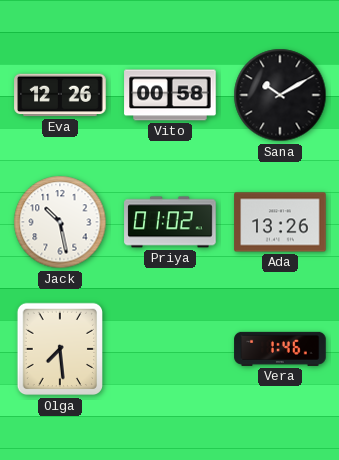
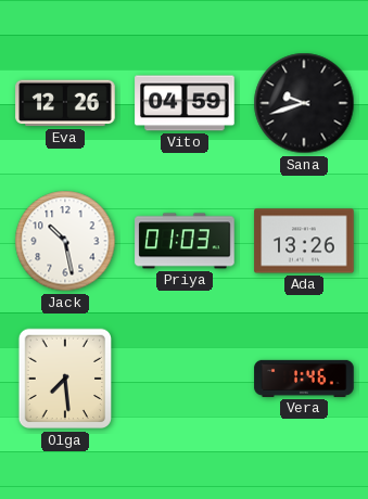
Vito: 00:58 -> 04:59 (185, 103)
Sana: 10:10 -> 9:42 (304, 103)
Priya: 01:02 -> 01:03 (185, 241)
